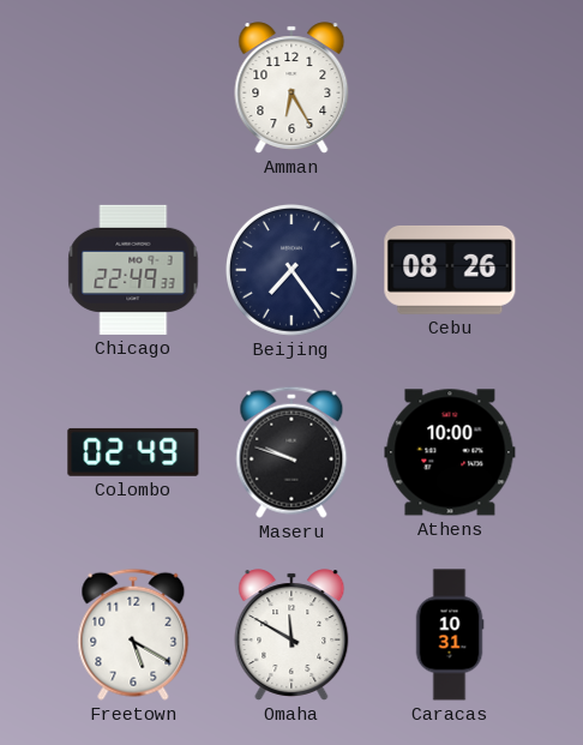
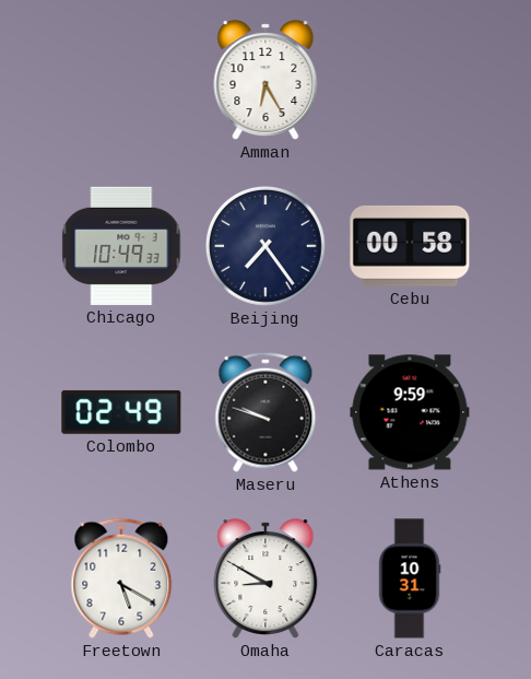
Chicago: 22:49 -> 10:49 (121, 246)
Cebu: 08:26 -> 00:58 (410, 246)
Athens: 10:00 -> 9:59 (410, 412)
Omaha: 11:50 -> 8:50 (265, 578)
